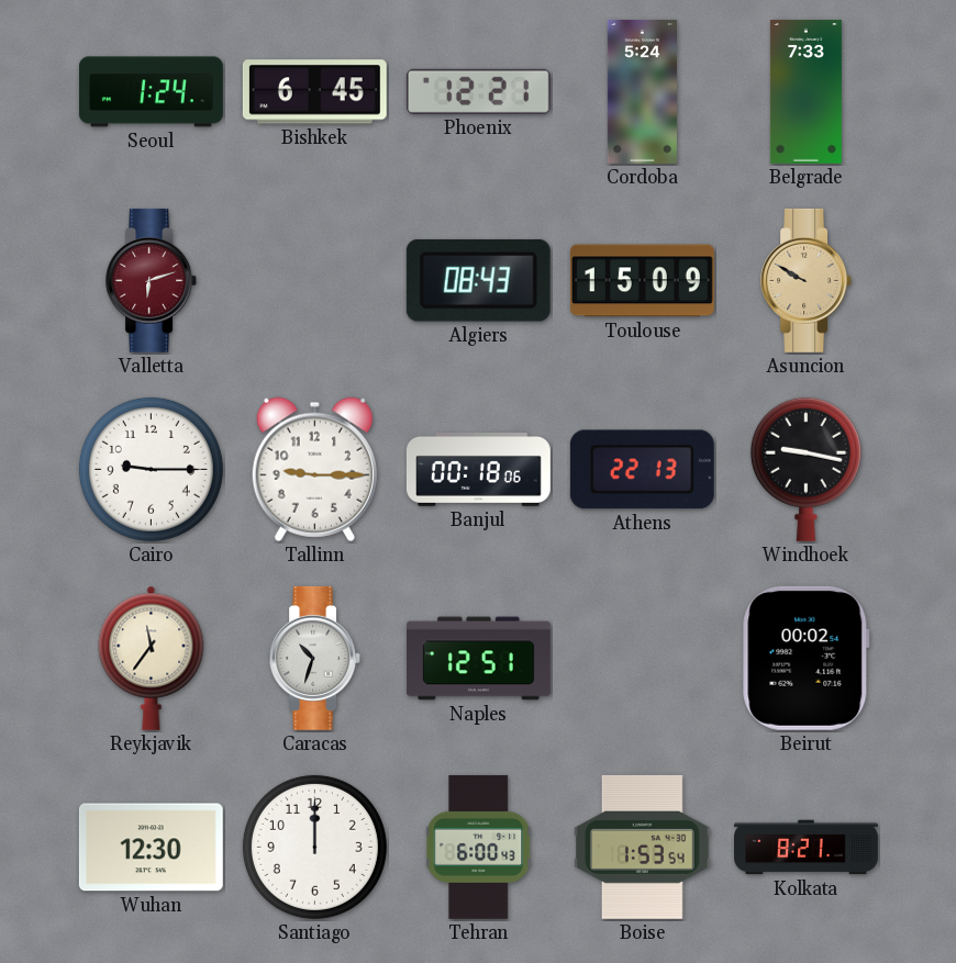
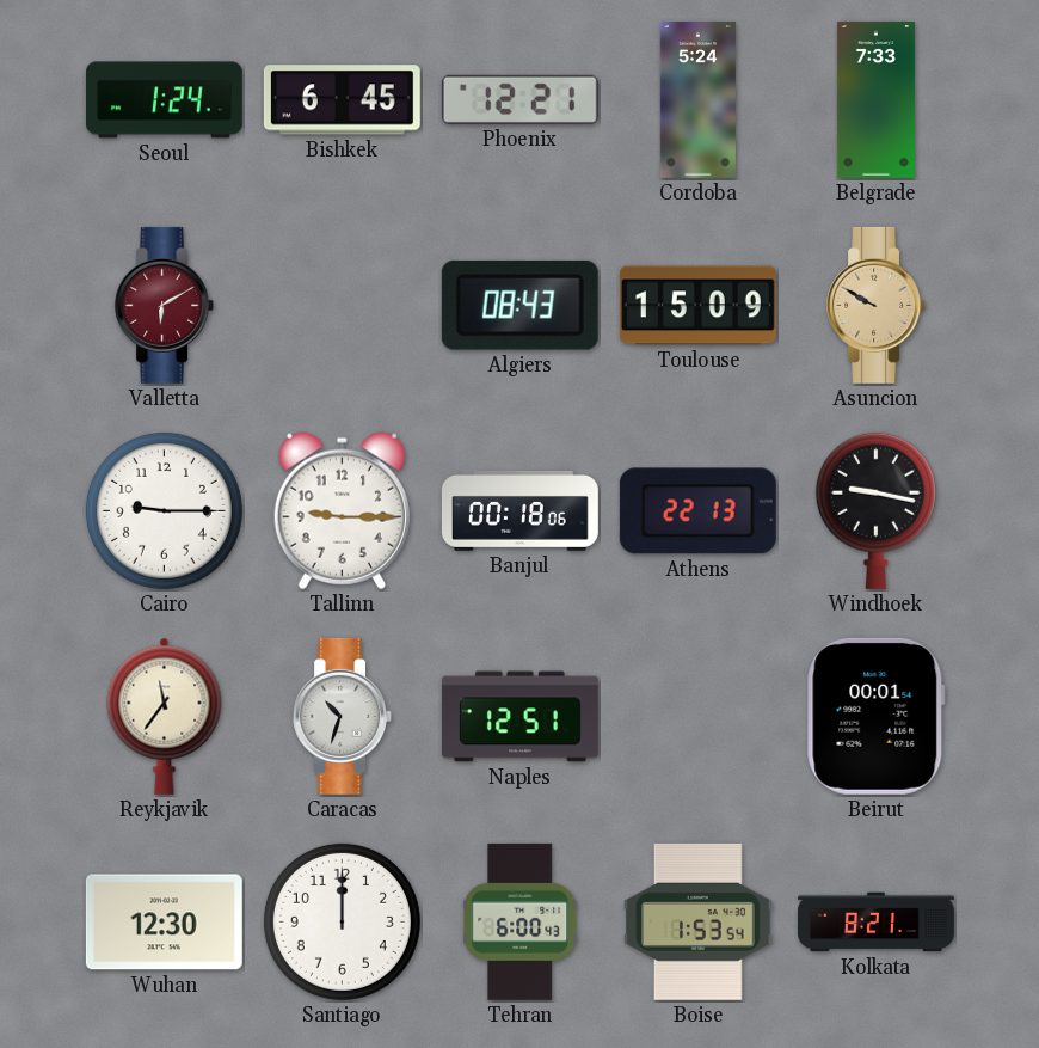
Valletta: 6:12 -> 6:10 (165, 305)
Beirut: 00:02 -> 00:01 (877, 716)
